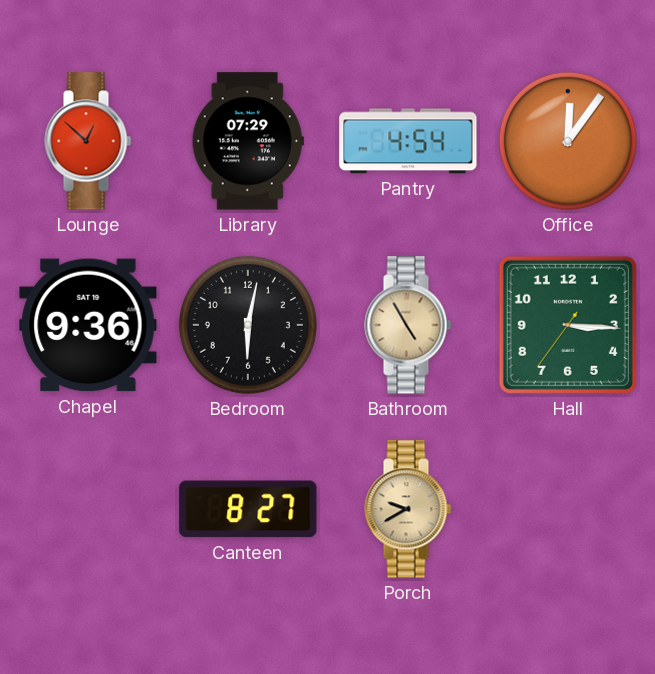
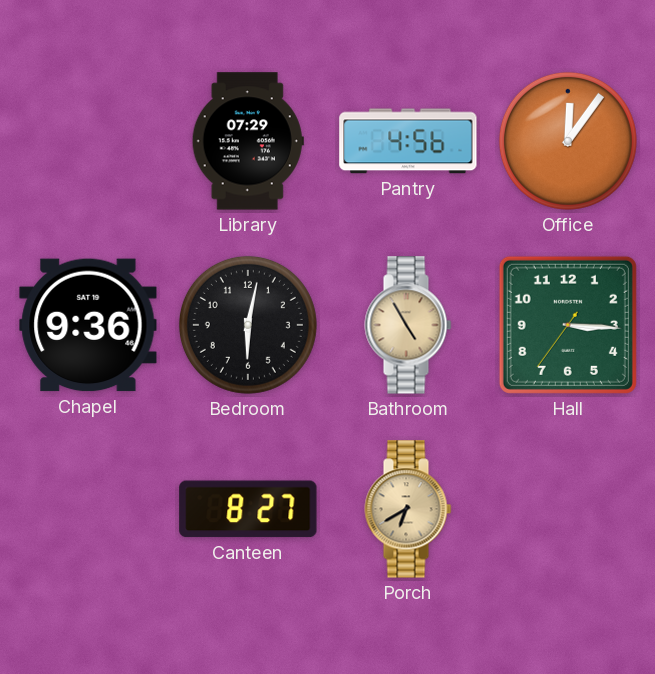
Lounge: 12:52 -> none (88, 141)
Pantry: 4:54 -> 4:56 (408, 141)
Porch: 9:40 -> 6:40 (408, 509)
